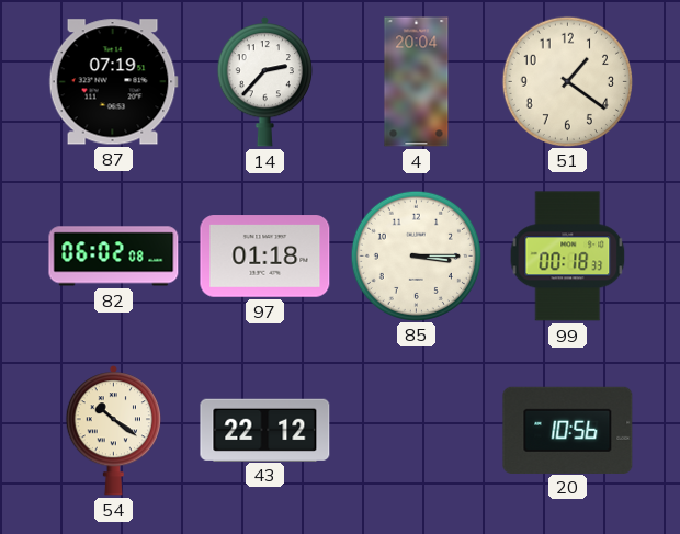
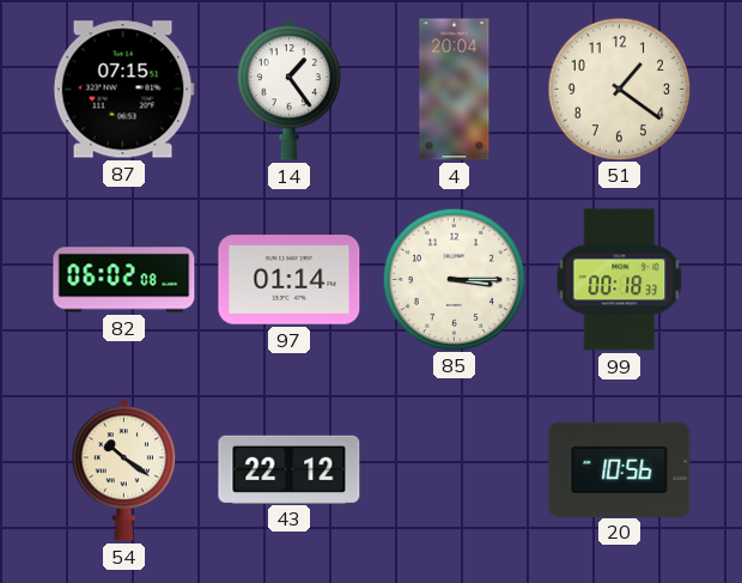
87: 07:19 -> 07:15 (123, 90)
14: 2:37 -> 1:24 (288, 90)
97: 01:18 -> 01:14 (290, 280)
